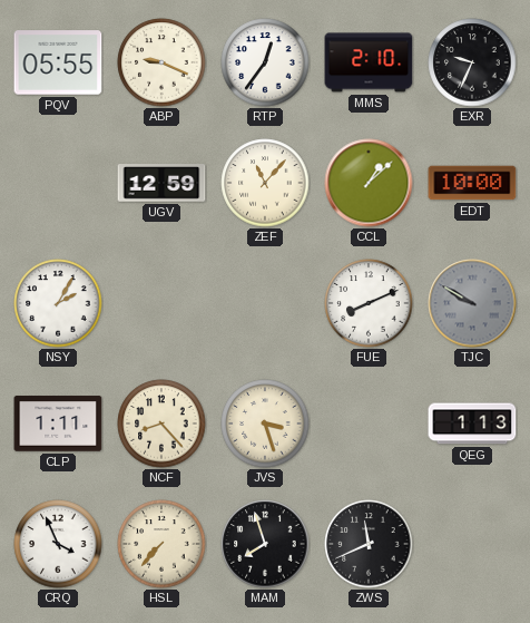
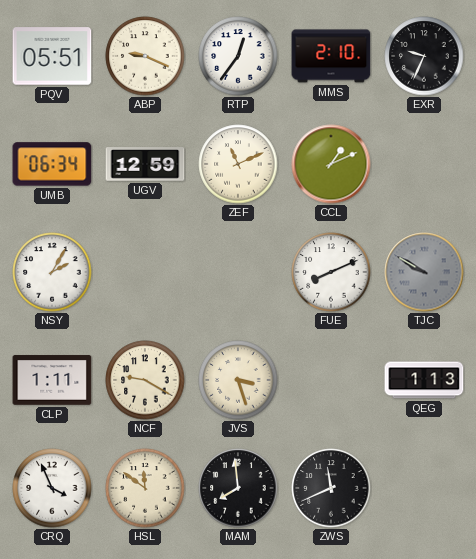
PQV: 05:55 -> 05:51 (52, 56)
UMB: none -> 06:34 (52, 164)
ZEF: 11:07 -> 11:11 (238, 164)
CCL: 1:08 -> 1:11 (331, 164)
EDT: 10:00 -> none (472, 183)
NCF: 8:23 -> 9:20 (145, 380)
HSL: 7:37 -> 11:51 (145, 488)
MAM: 7:57 -> 7:59 (238, 488)
